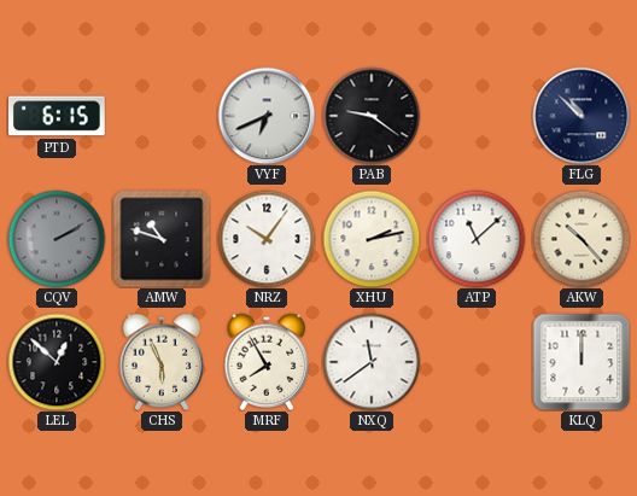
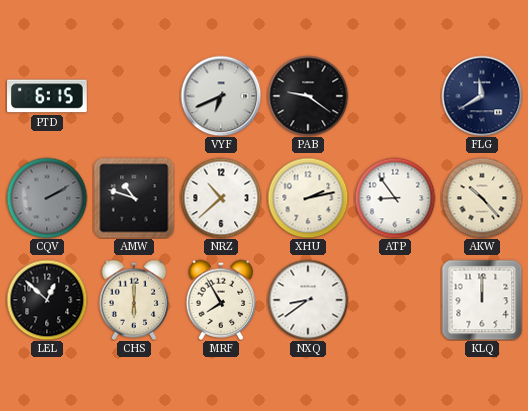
FLG: 10:52 -> 11:40 (482, 96)
NRZ: 10:06 -> 10:38 (221, 198)
ATP: 11:08 -> 8:54 (395, 198)
CHS: 5:56 -> 6:00 (134, 300)
NXQ: 11:39 -> 8:39 (308, 300)
